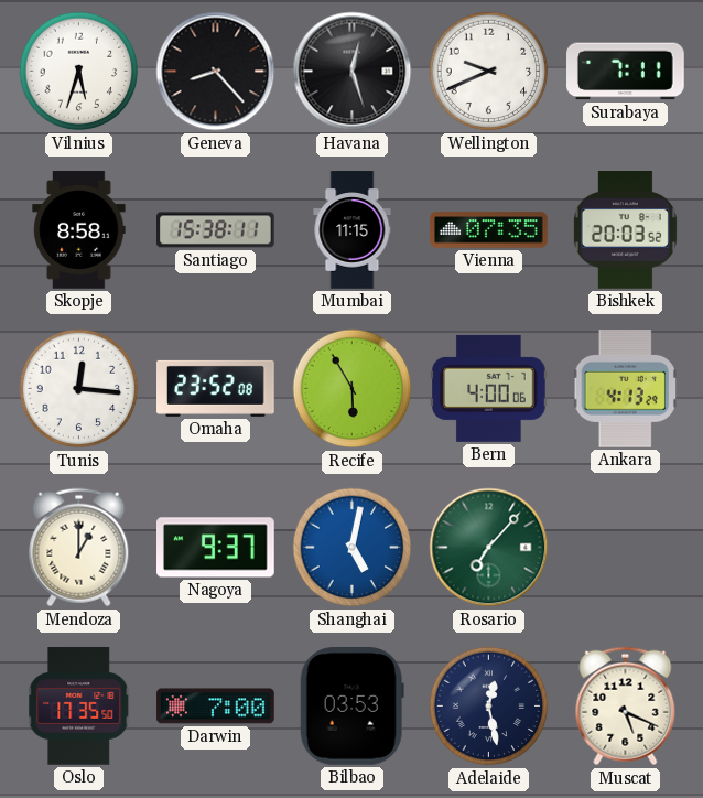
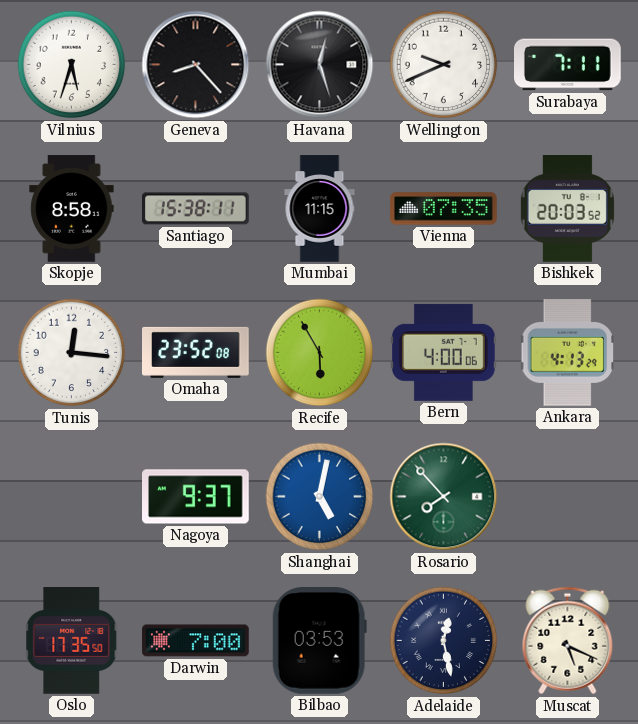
Mendoza: 1:00 -> none (79, 548)
Rosario: 7:07 -> 7:53 (444, 497)
